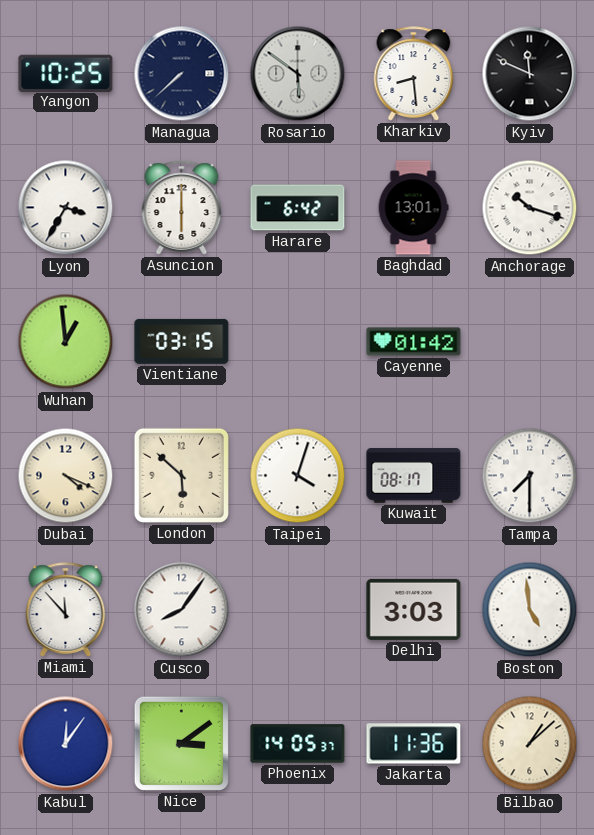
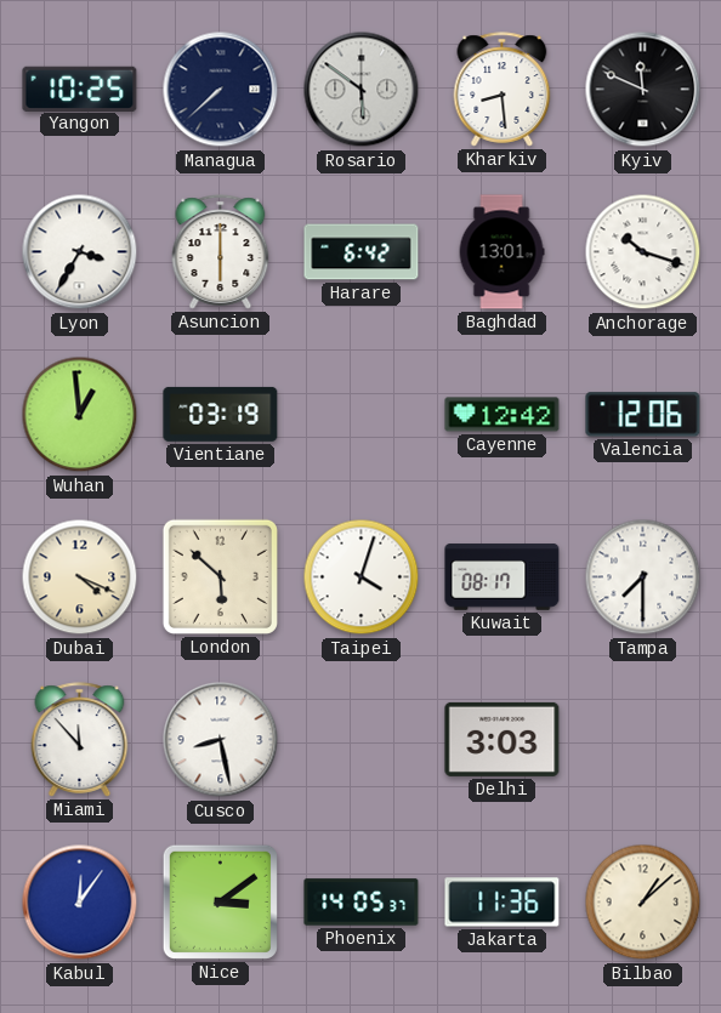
Vientiane: 03:15 -> 03:19 (221, 414)
Cayenne: 01:42 -> 12:42 (503, 415)
Valencia: none -> 12:06 (643, 415)
Cusco: 8:06 -> 8:28 (221, 740)
Boston: 4:59 -> none (530, 610)
